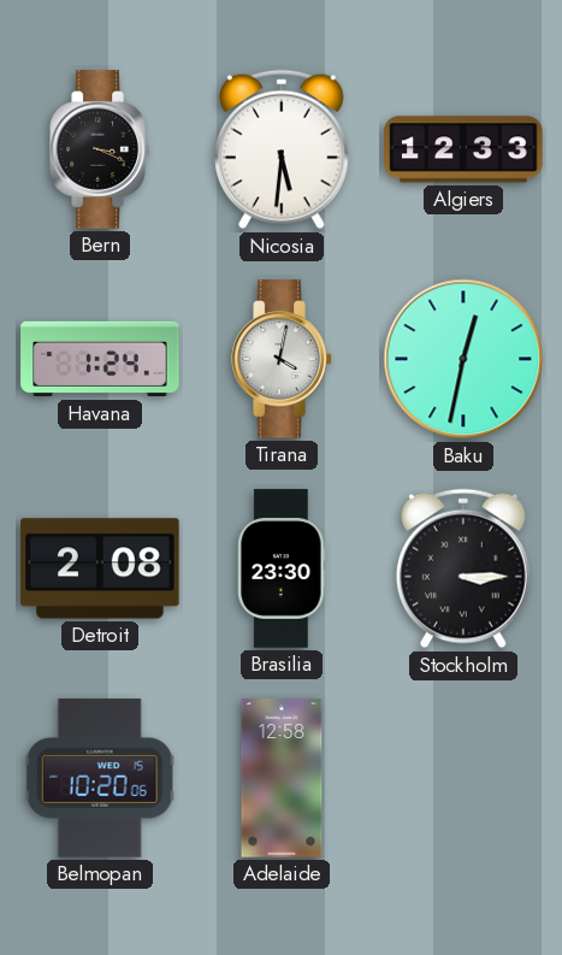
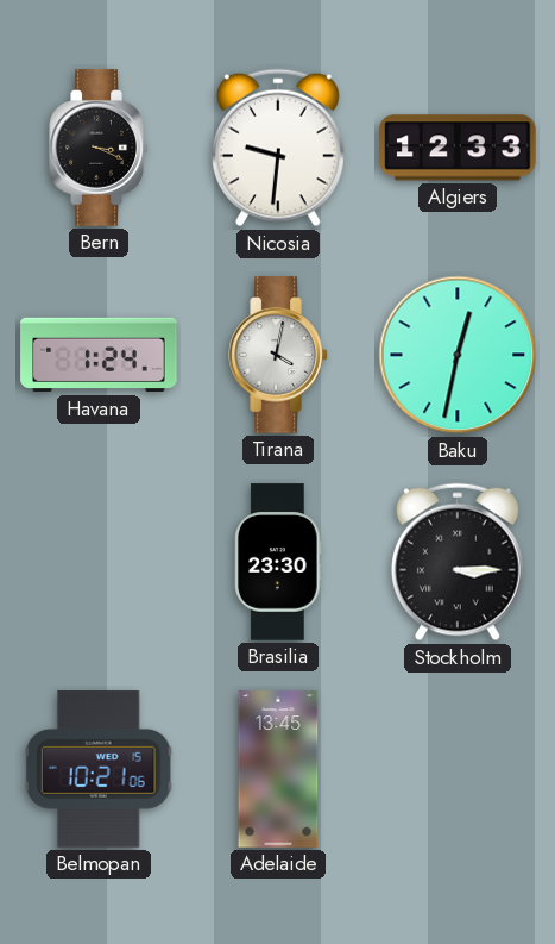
Nicosia: 5:31 -> 9:31 (278, 148)
Detroit: 2:08 -> none (100, 568)
Belmopan: 10:20 -> 10:21 (99, 769)
Adelaide: 12:58 -> 13:45 (278, 769)
